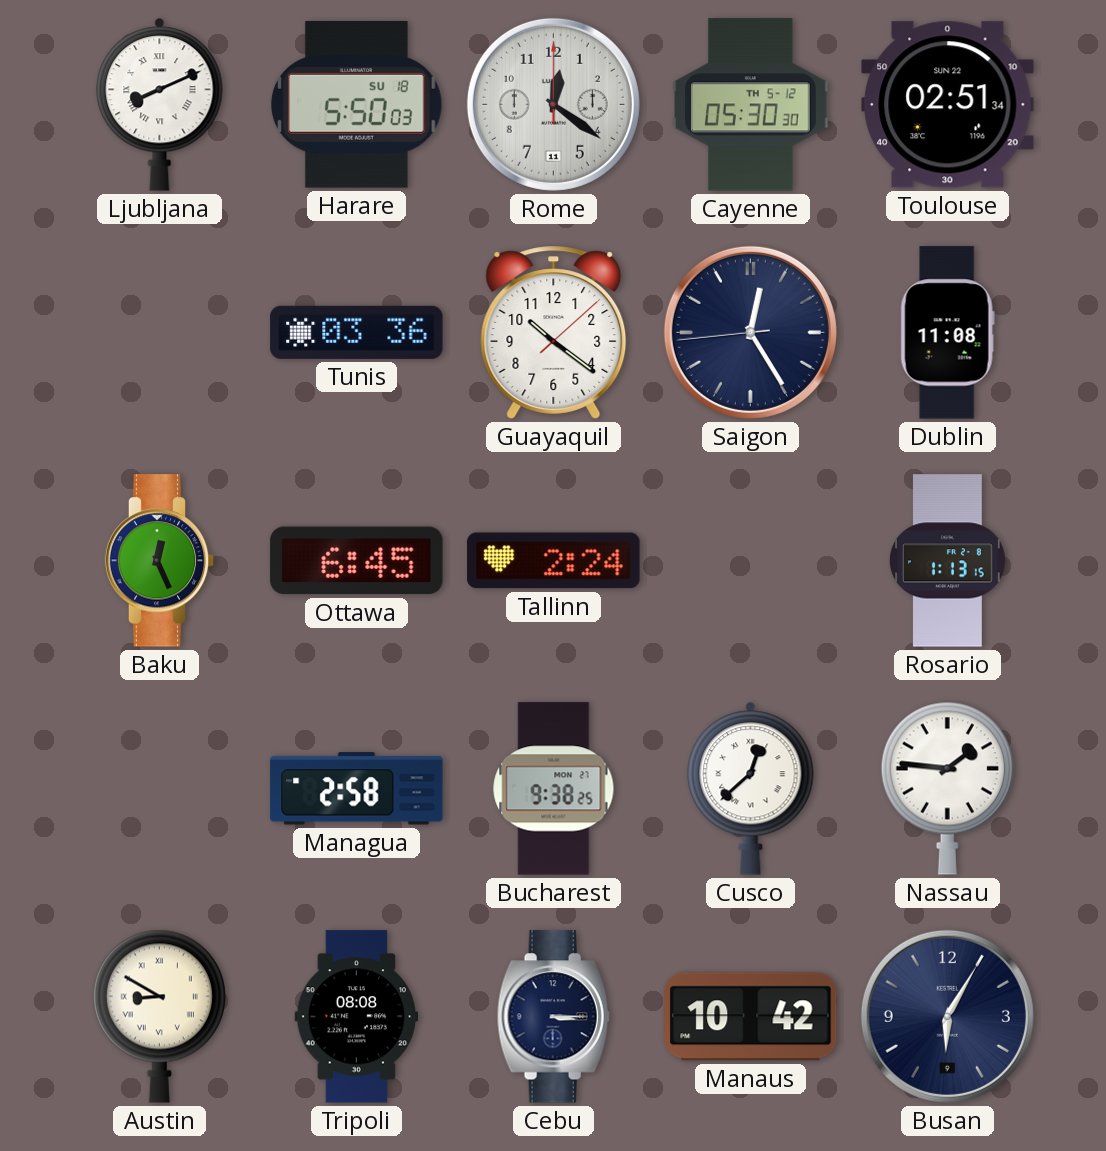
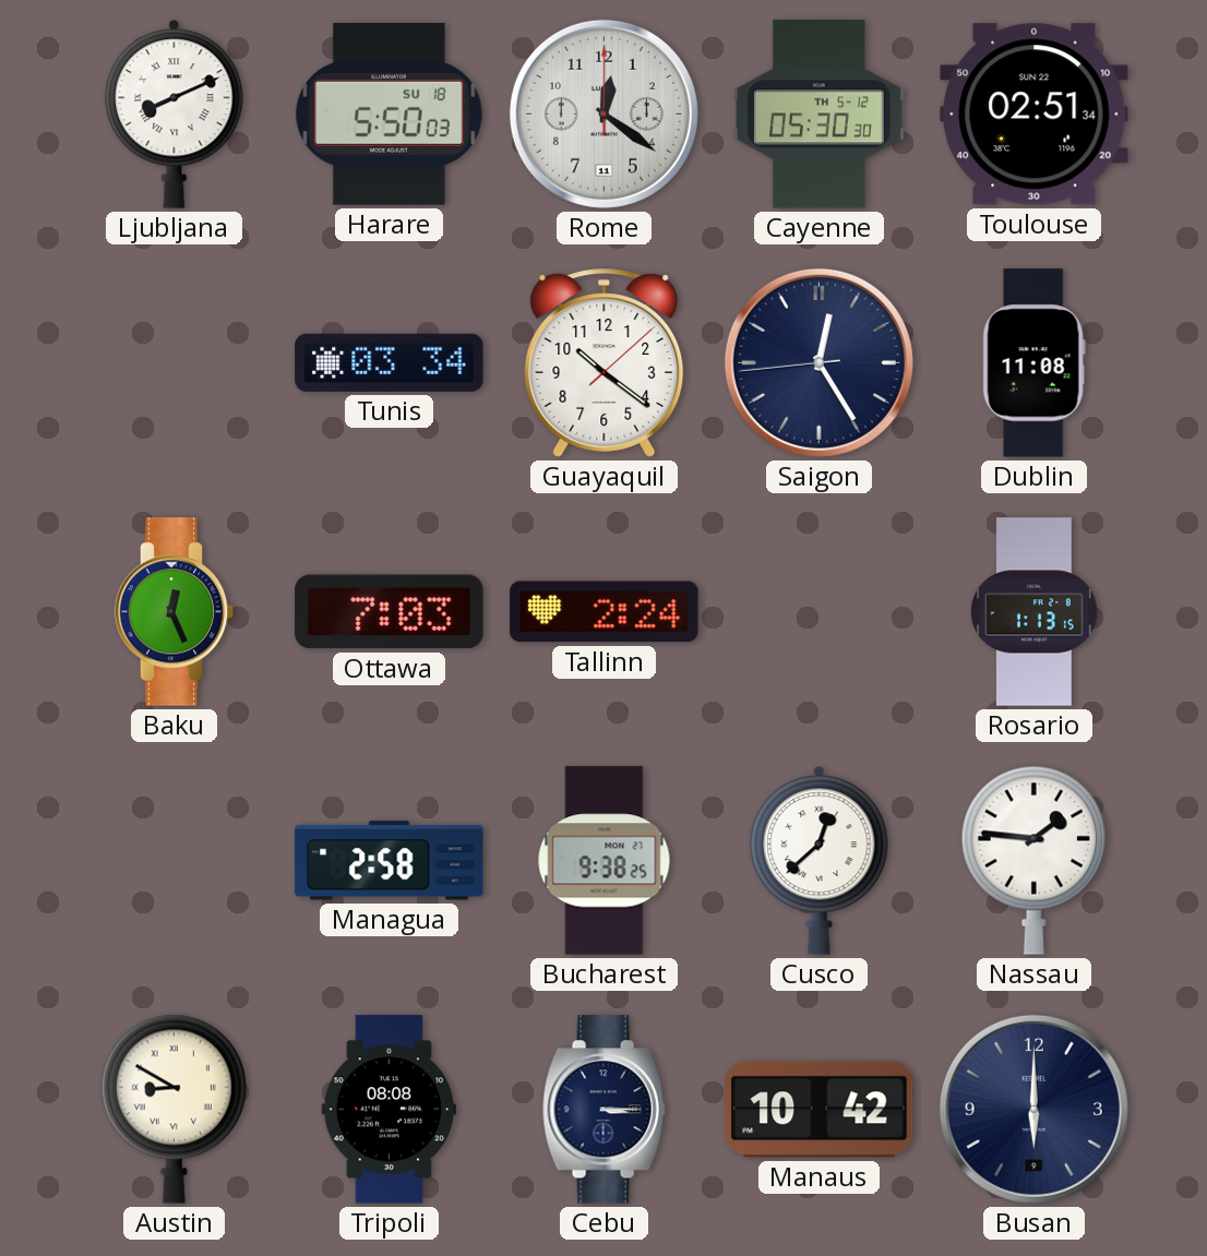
Tunis: 03:36 -> 03:34 (390, 362)
Ottawa: 6:45 -> 7:03 (390, 612)
Busan: 6:05 -> 6:00 (1033, 1109)
